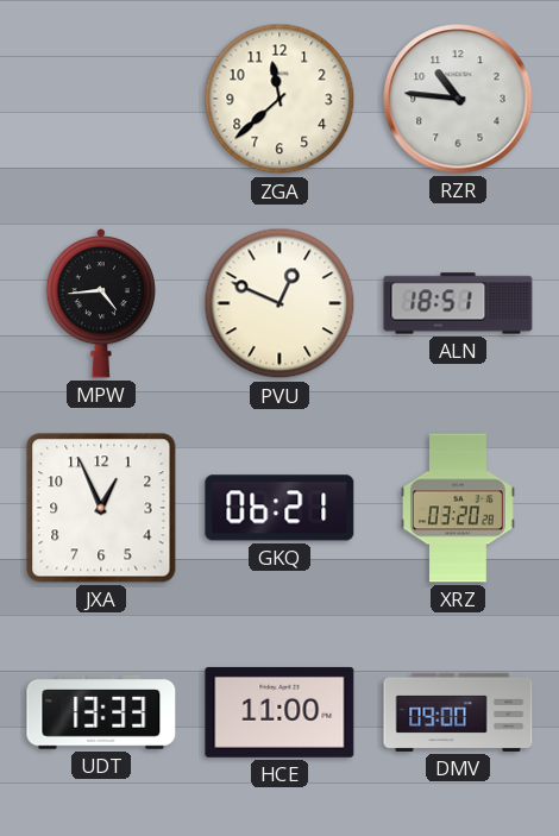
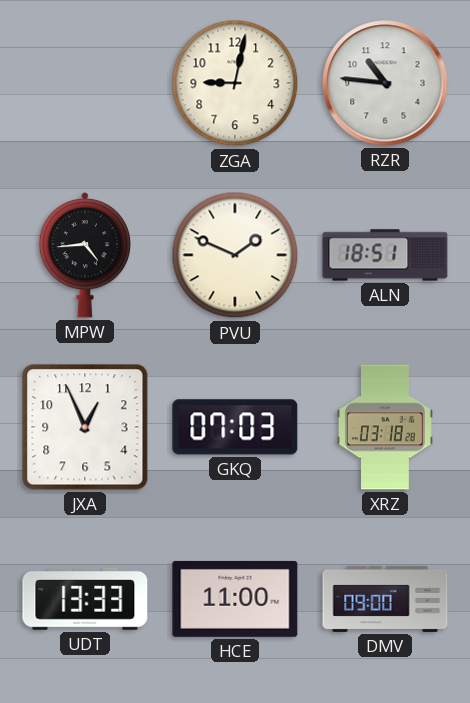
ZGA: 11:38 -> 9:02 (235, 83)
PVU: 12:49 -> 1:49 (235, 255)
GKQ: 06:21 -> 07:03 (235, 427)
XRZ: 03:20 -> 03:18 (385, 427)
